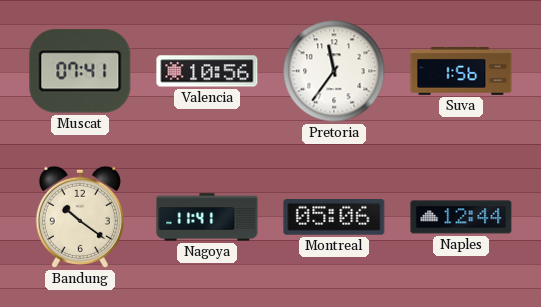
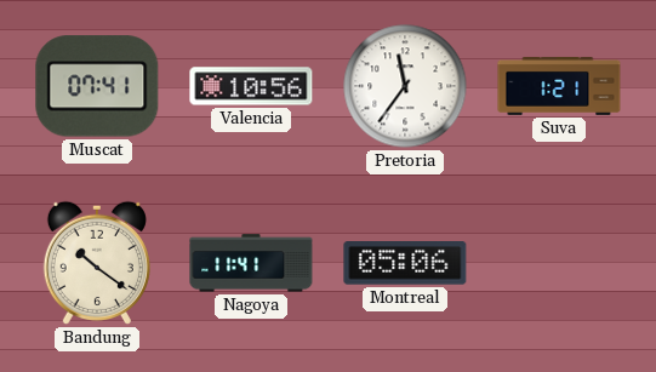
Suva: 1:56 -> 1:21 (559, 86)
Naples: 12:44 -> none (461, 217)
